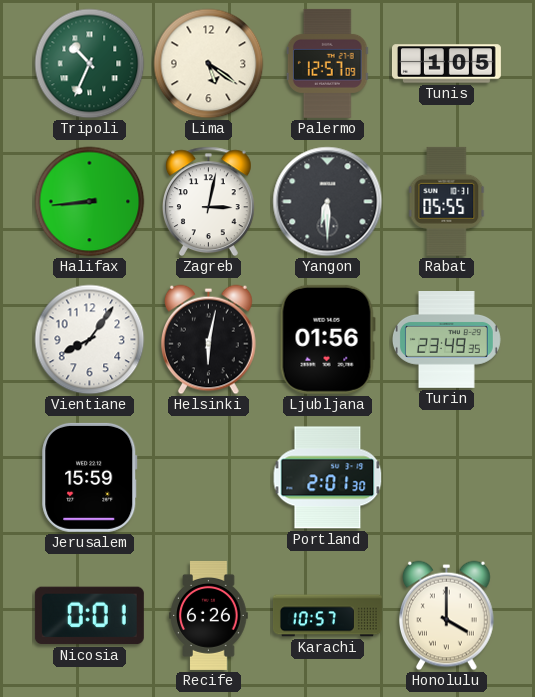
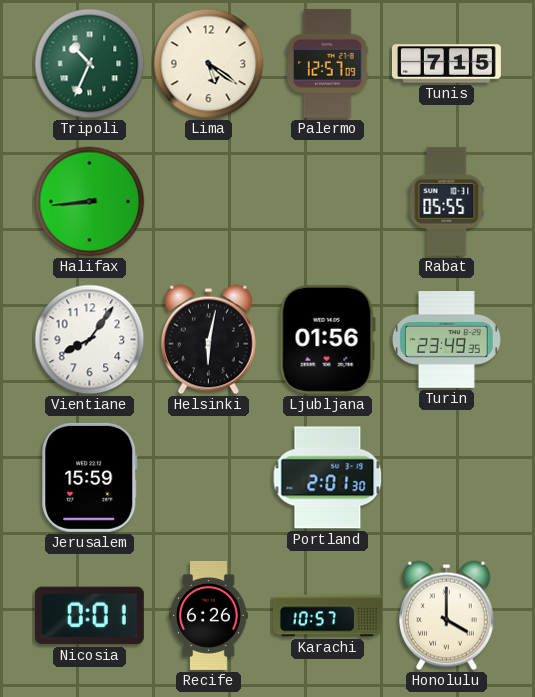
Tunis: 1:05 -> 7:15 (446, 64)
Zagreb: 3:02 -> none (208, 202)
Yangon: 6:30 -> none (328, 202)
